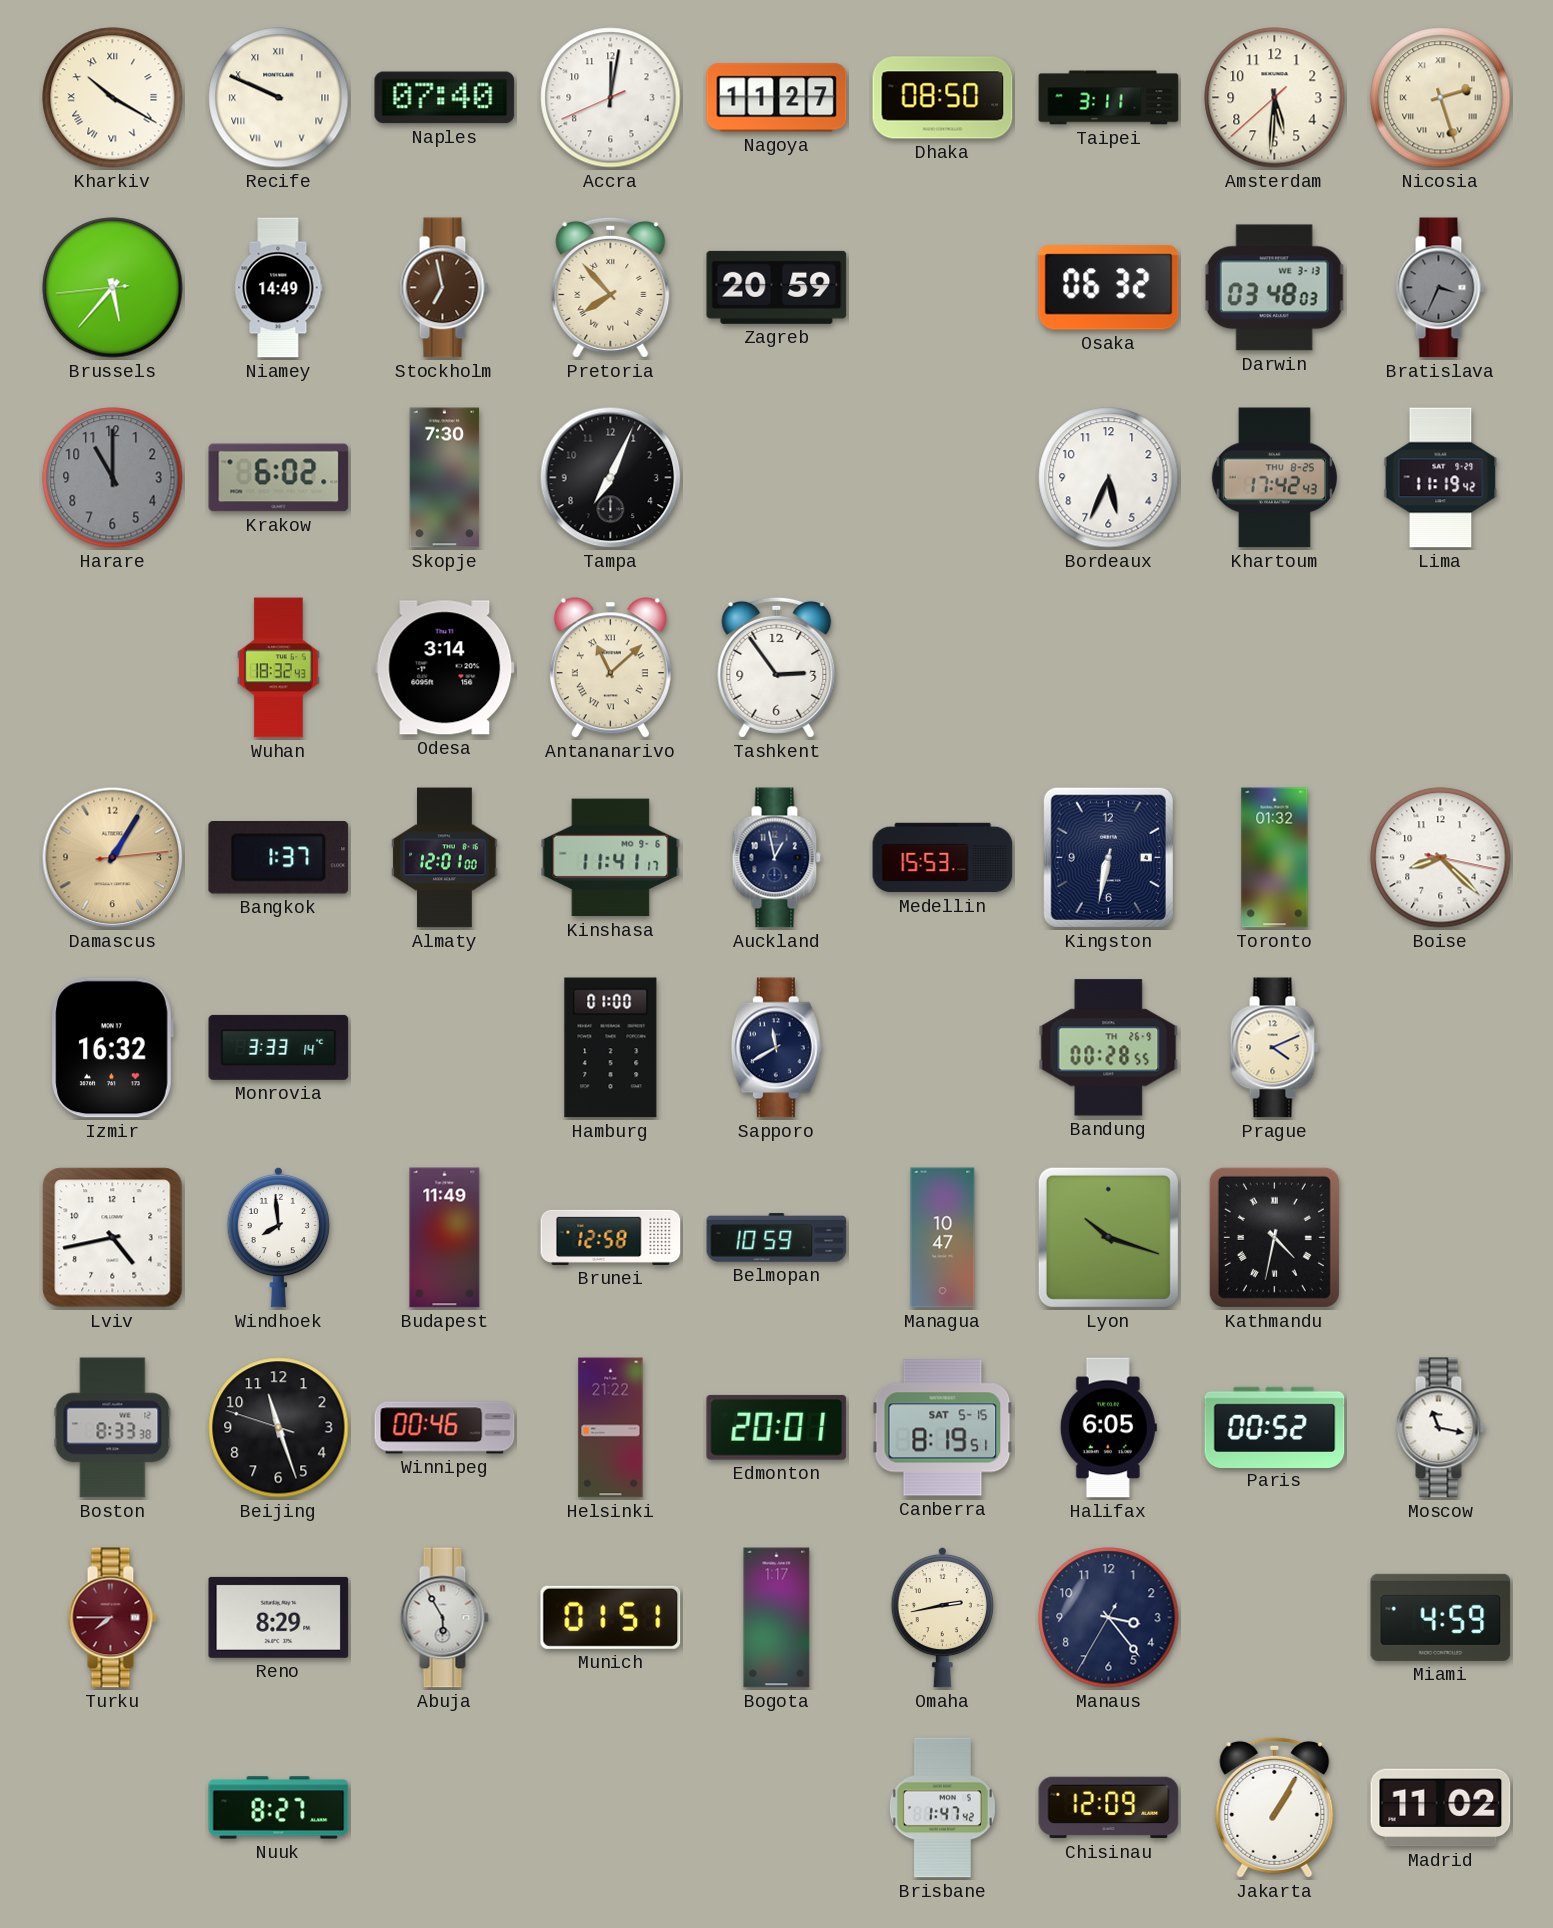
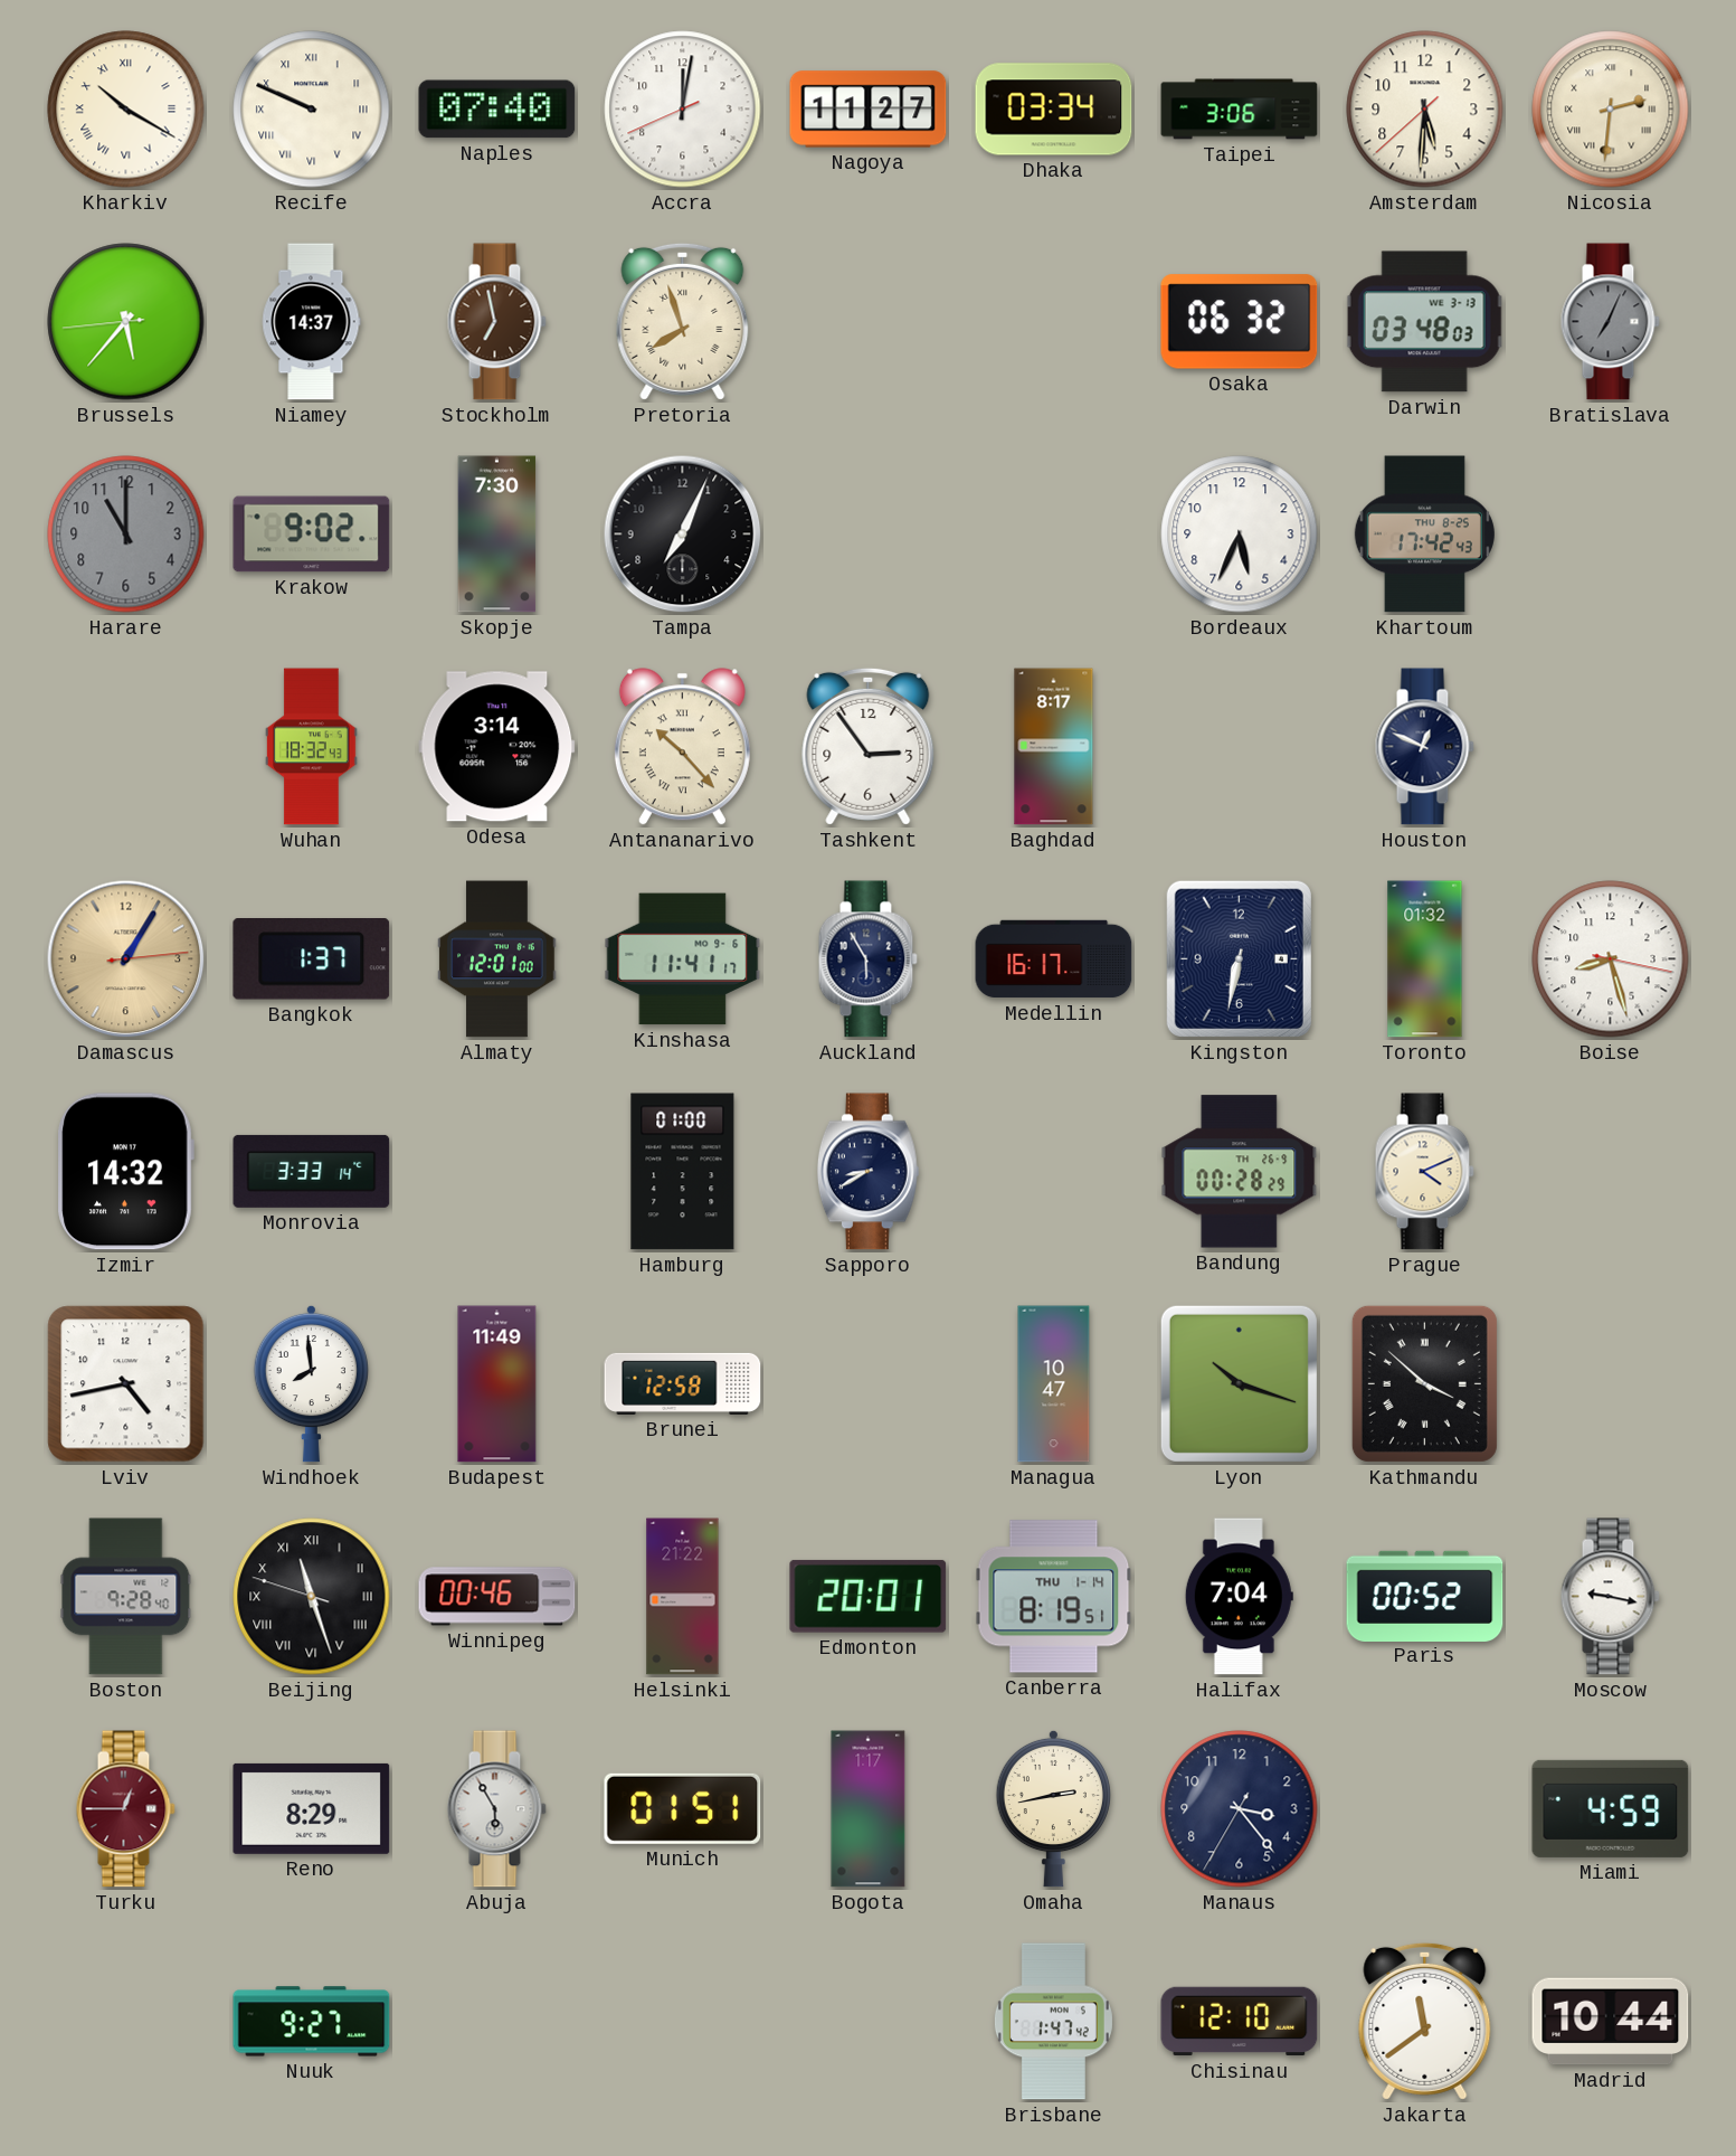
Dhaka: 08:50 -> 03:34 (1054, 110)
Taipei: 3:11 -> 3:06 (1240, 110)
Nicosia: 2:27 -> 2:31 (1611, 110)
Niamey: 14:49 -> 14:37 (311, 322)
Pretoria: 7:53 -> 7:57 (683, 321)
Zagreb: 20:59 -> none (777, 287)
Bratislava: 3:34 -> 7:04 (1610, 322)
Krakow: 6:02 -> 9:02 (312, 535)
Lima: 11:19 -> none (1441, 478)
Antananarivo: 11:08 -> 10:23 (682, 747)
Baghdad: none -> 8:17 (1054, 747)
Houston: none -> 12:49 (1424, 747)
Auckland: 12:58 -> 5:55 (867, 959)
Medellin: 15:53 -> 16:17 (1054, 959)
Boise: 8:22 -> 8:27 (1611, 959)
Izmir: 16:32 -> 14:32 (125, 1172)
Sapporo: 11:40 -> 8:40 (867, 1172)
Bandung: 00:28:55 -> 00:28:29 (1240, 1172)
Belmopan: 10:59 -> none (777, 1238)
Kathmandu: 4:32 -> 3:52 (1424, 1383)
Boston: 8:33 -> 9:28 (126, 1597)
Beijing numerals: Arabic -> Roman (312, 1597)
Canberra date: SAT 5-15 -> THU 1-14 (1054, 1597)
Halifax: 6:05 -> 7:04 (1239, 1597)
Moscow: 11:17 -> 9:17 (1610, 1597)
Turku: 7:45 -> 12:45 (125, 1809)
Nuuk: 8:27 -> 9:27 (312, 2022)
Chisinau: 12:09 -> 12:10 (1240, 2022)
Jakarta: 1:05 -> 11:39 (1425, 2021)
Madrid: 11:02 -> 10:44 (1611, 2022)
